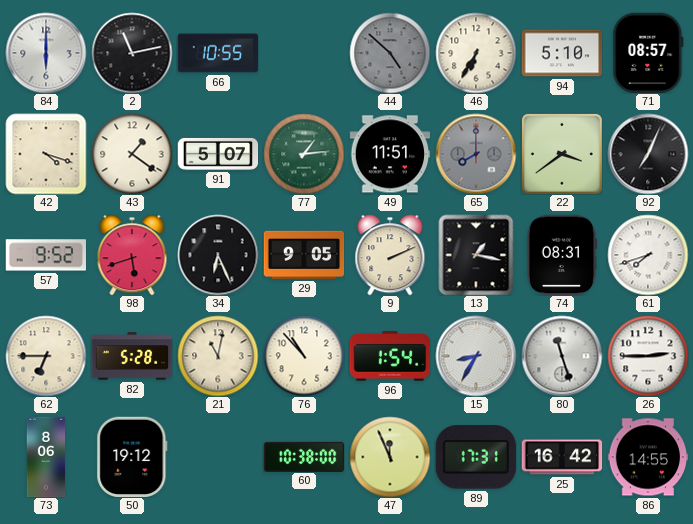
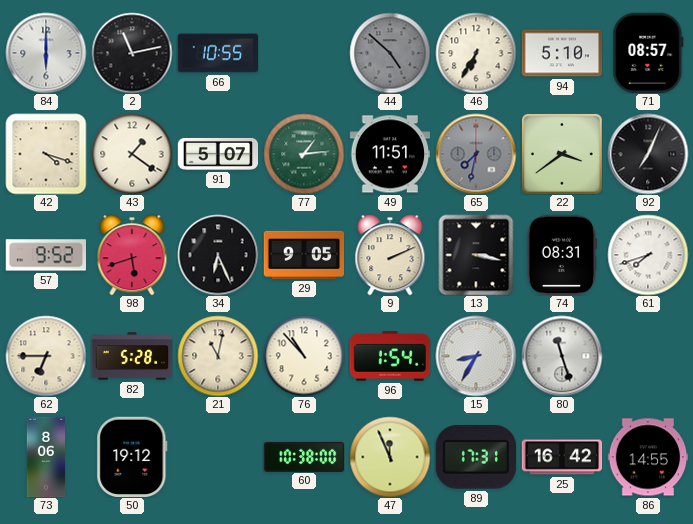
65: 8:00 -> 7:32 (476, 154)
13: 1:17 -> 3:17 (476, 255)
26: 2:45 -> none (648, 356)
